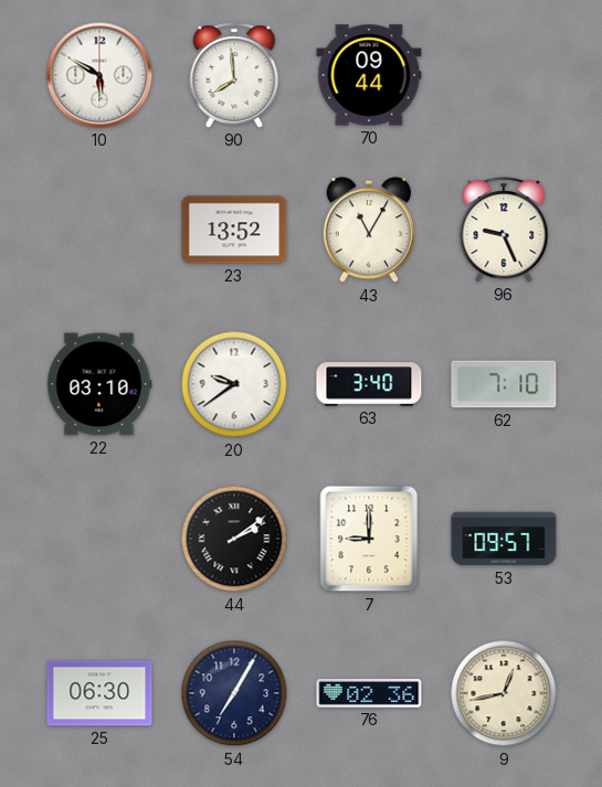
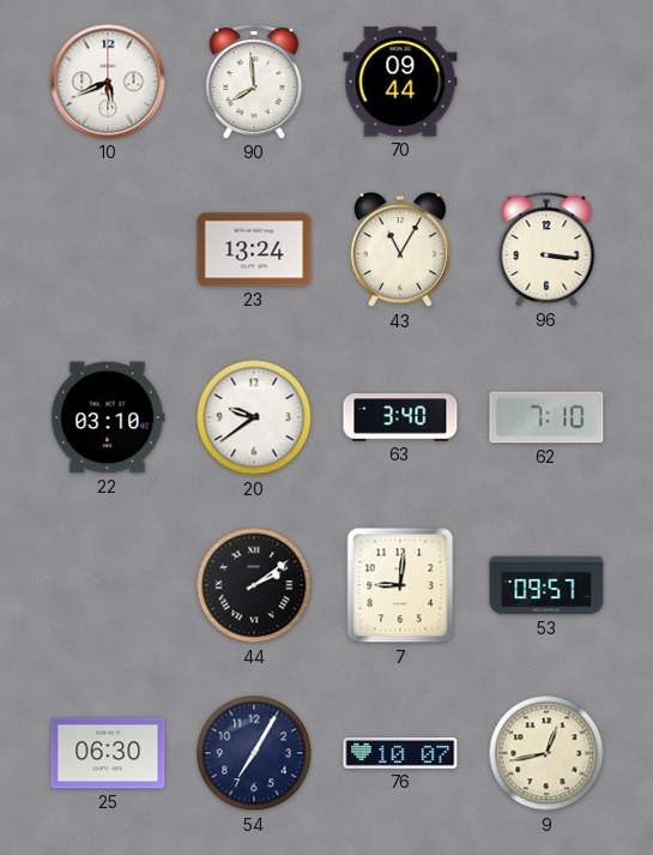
10: 5:50 -> 5:41 (108, 82)
23: 13:52 -> 13:24 (254, 249)
96: 9:26 -> 3:16 (546, 249)
7: 9:00 -> 9:01 (400, 585)
76: 02:36 -> 10:07 (400, 753)
